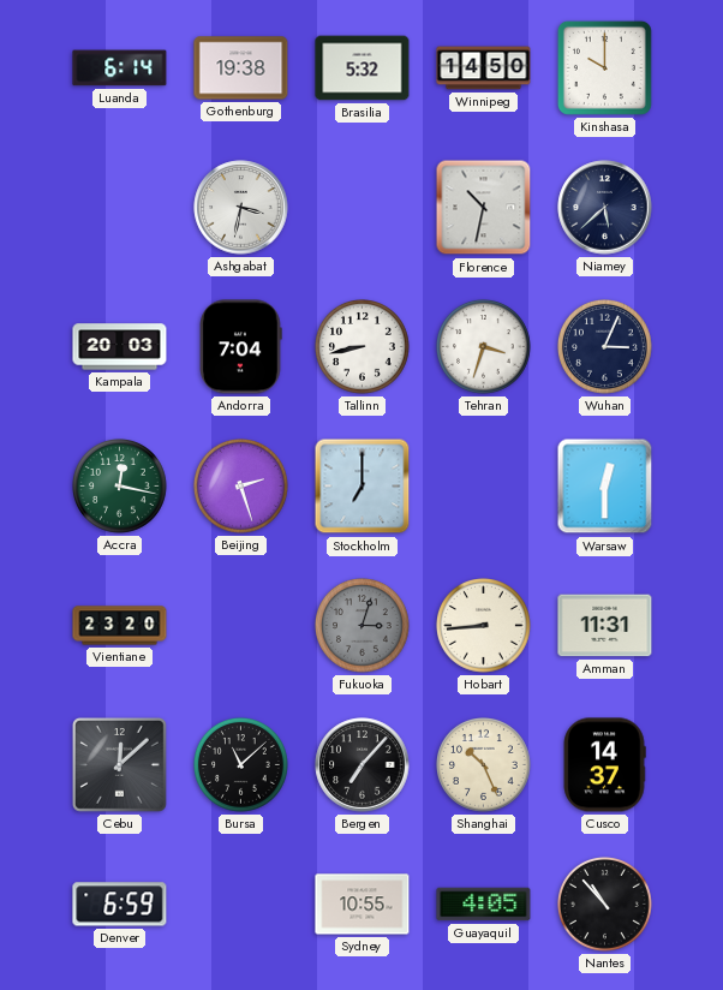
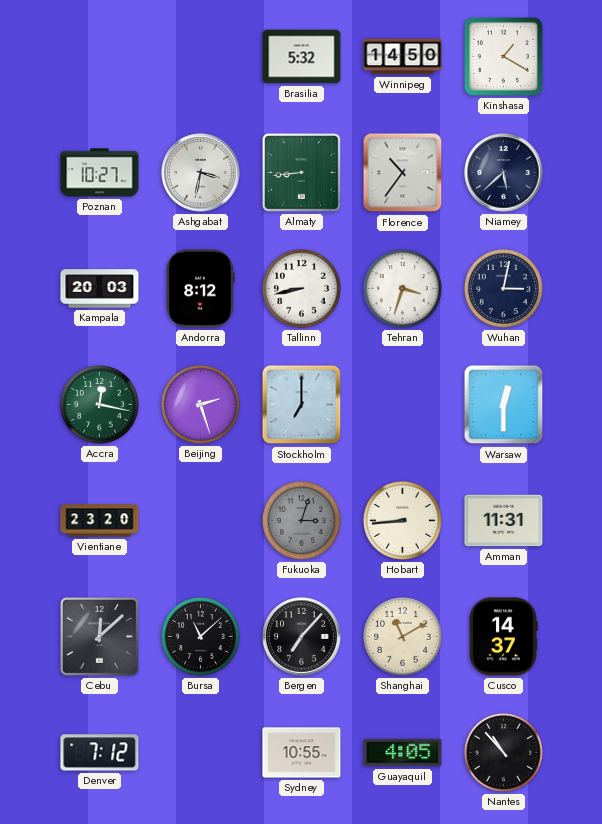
Luanda: 6:14 -> none (120, 68)
Gothenburg: 19:38 -> none (241, 68)
Kinshasa: 10:00 -> 1:20 (503, 56)
Poznan: none -> 10:27 (100, 173)
Almaty: none -> 8:44 (301, 172)
Florence: 10:32 -> 10:36 (403, 173)
Andorra: 7:04 -> 8:12 (200, 289)
Wuhan: 3:04 -> 3:02 (504, 289)
Shanghai: 10:26 -> 11:10 (403, 637)
Denver: 6:59 -> 7:12 (100, 753)
